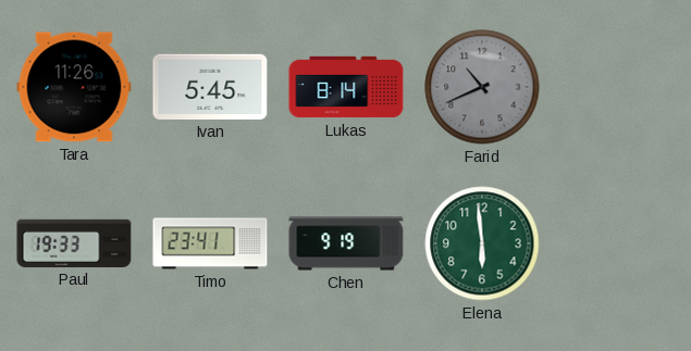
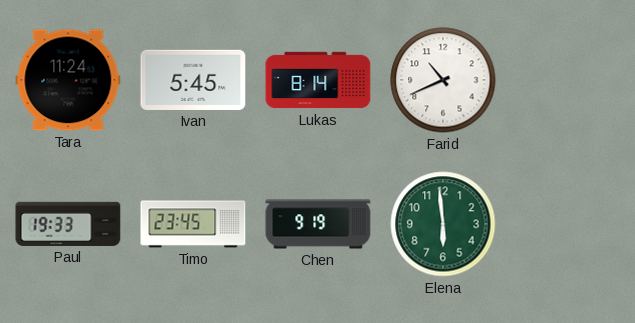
Tara: 11:26 -> 11:24 (68, 80)
Farid dial: grey -> white (443, 80)
Timo: 23:41 -> 23:45 (193, 224)
